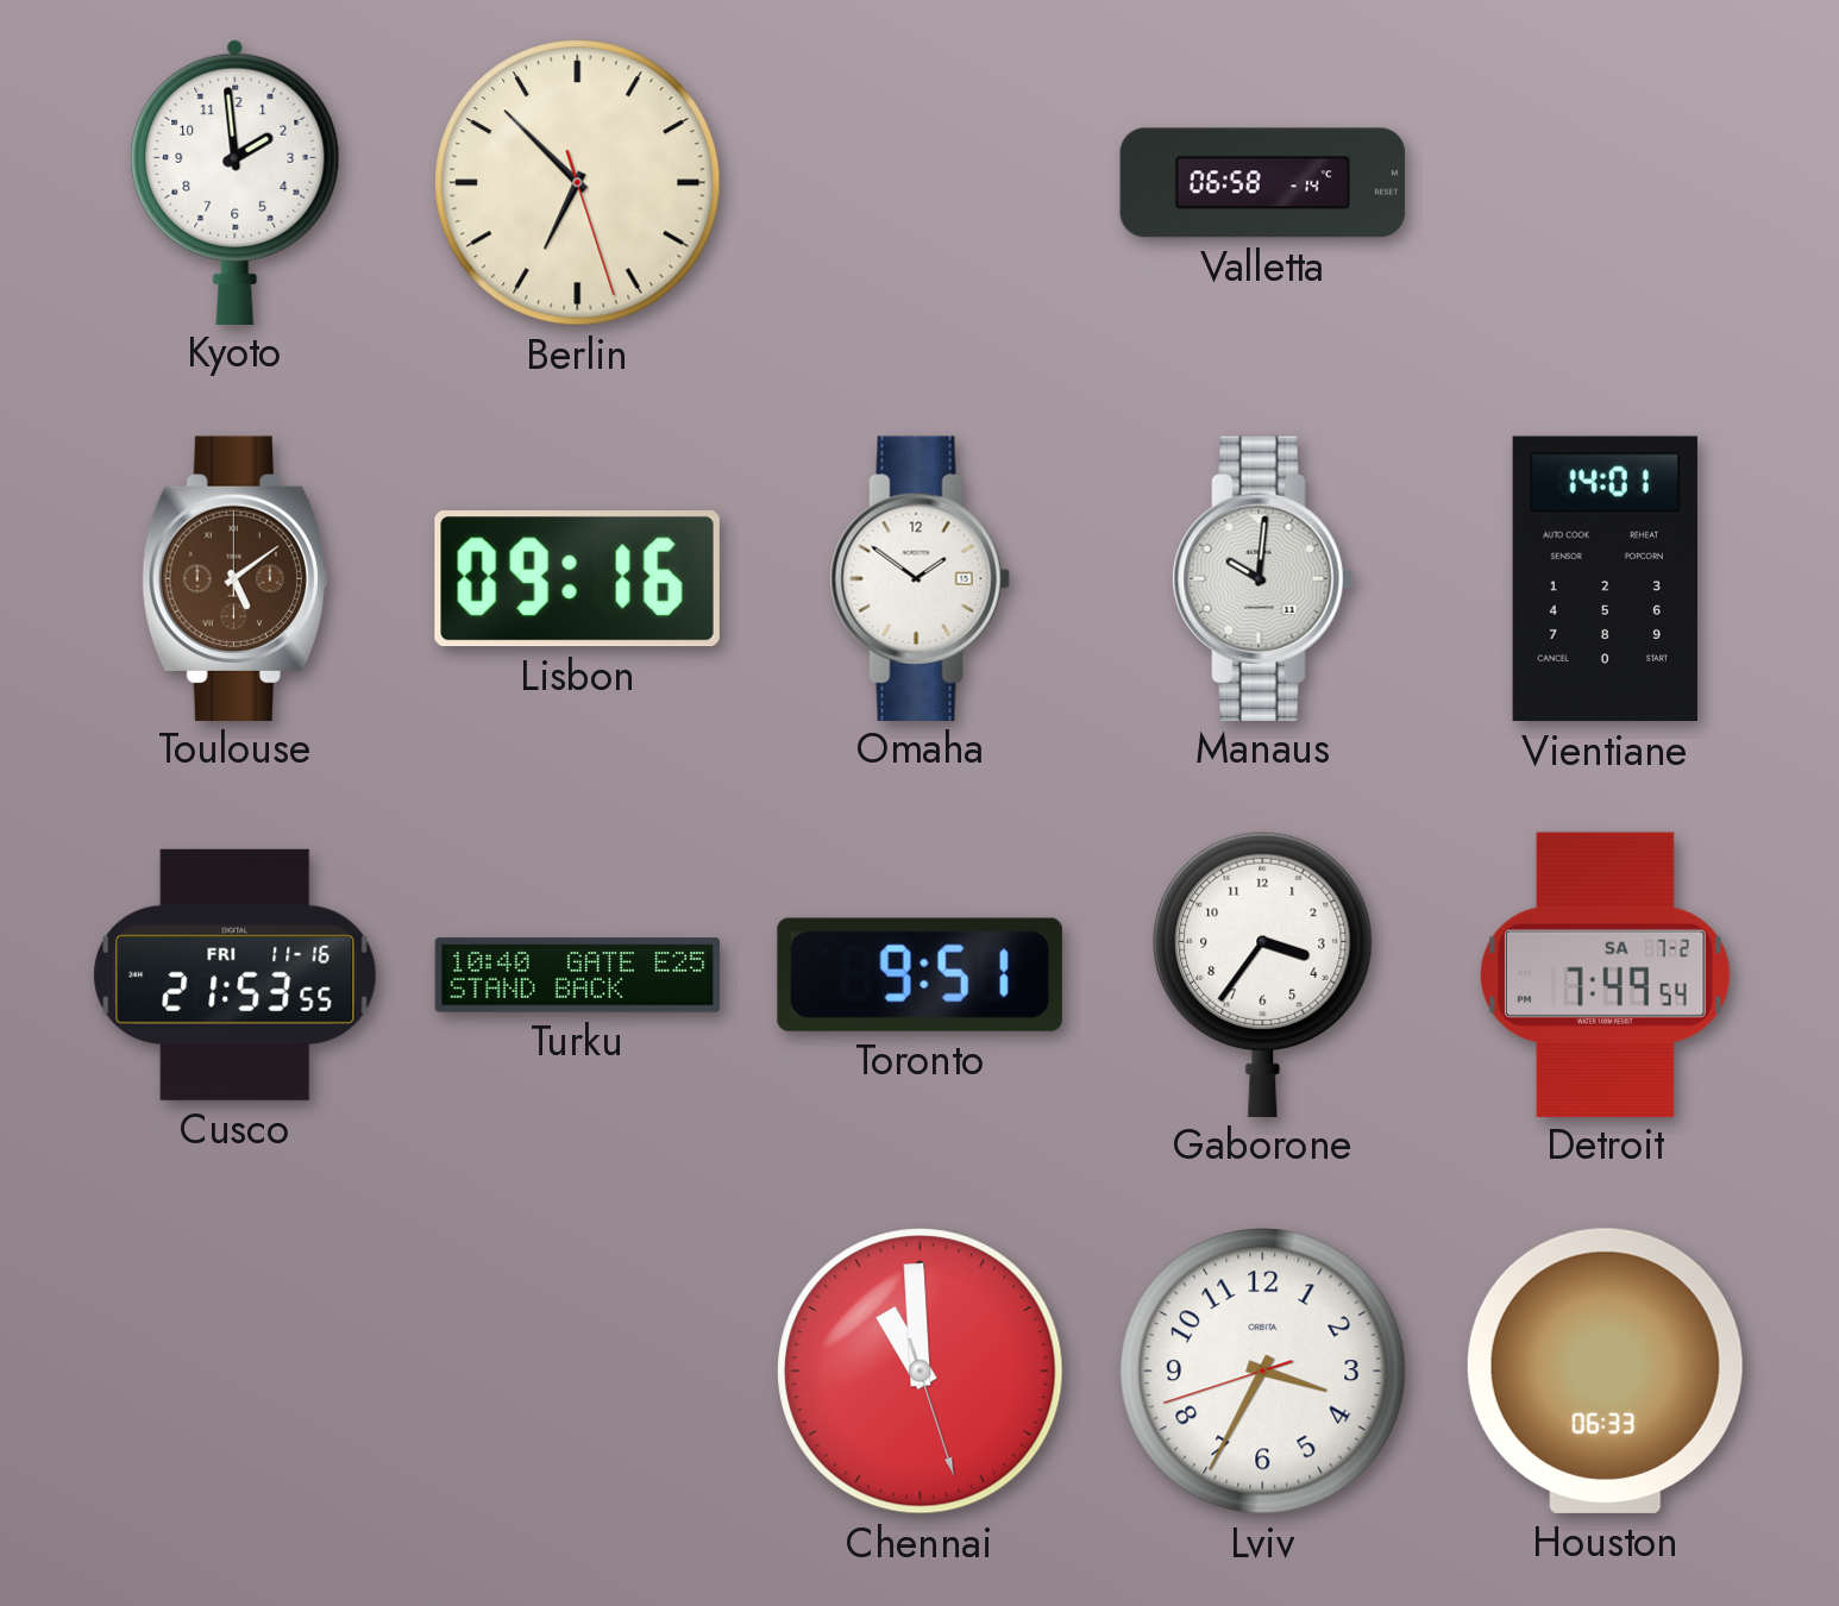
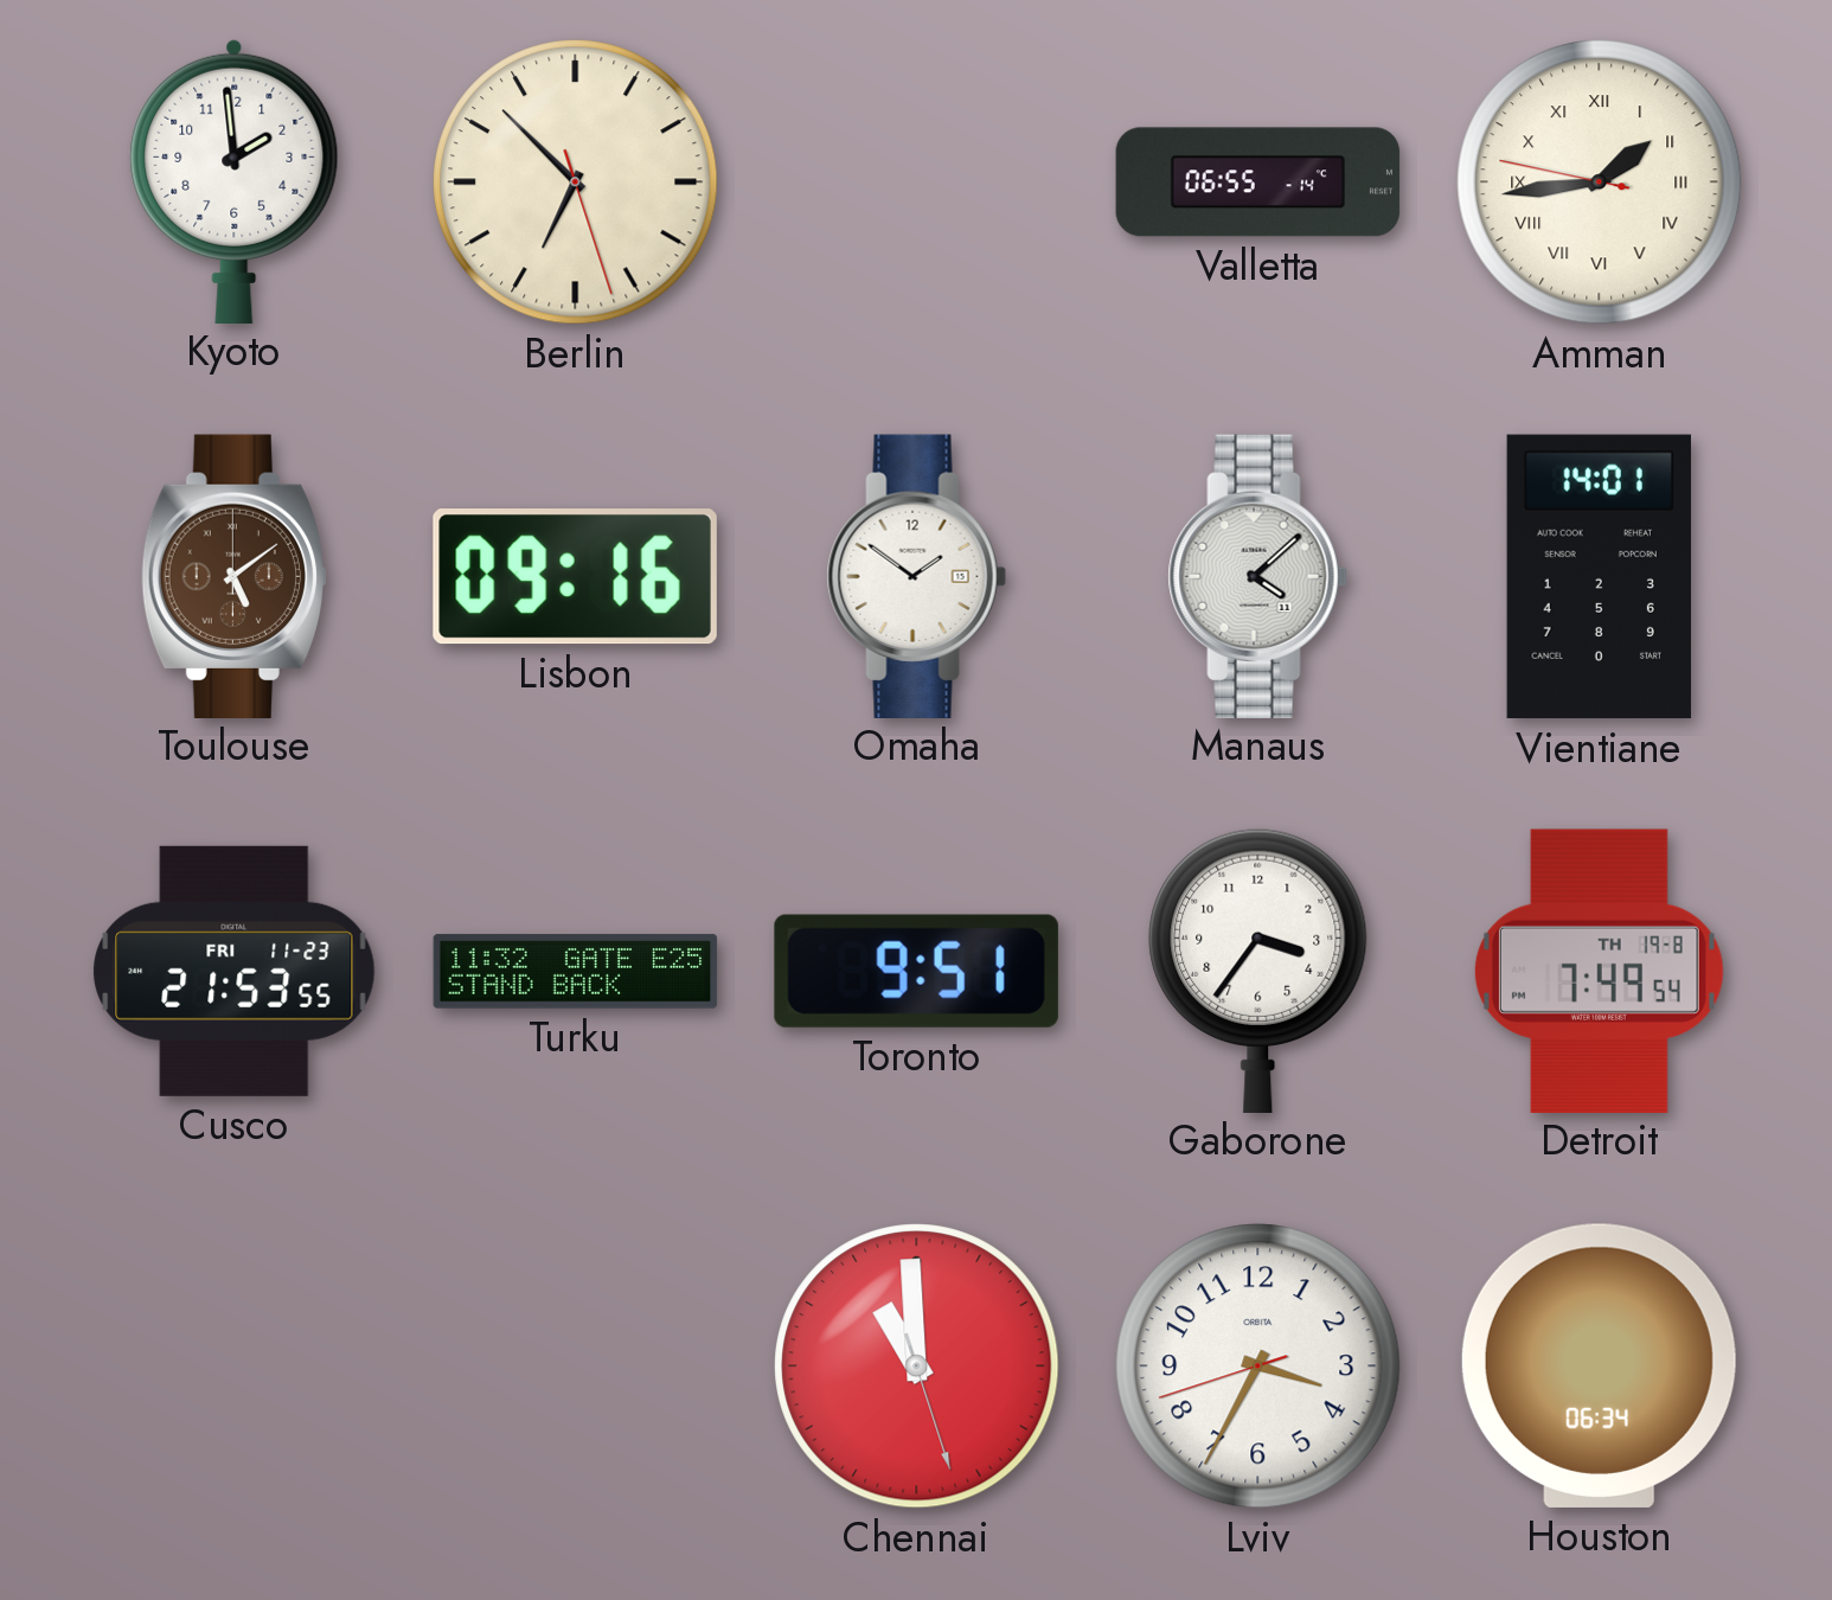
Valletta: 06:58 -> 06:55 (1258, 183)
Amman: none -> 1:43 (1600, 183)
Manaus: 10:01 -> 4:08 (1257, 576)
Cusco date: FRI 11-16 -> FRI 11-23 (235, 971)
Turku: 10:40 -> 11:32 (576, 972)
Detroit date: SA 7-2 -> TH 19-8 (1599, 971)
Houston: 06:33 -> 06:34 (1599, 1365)
